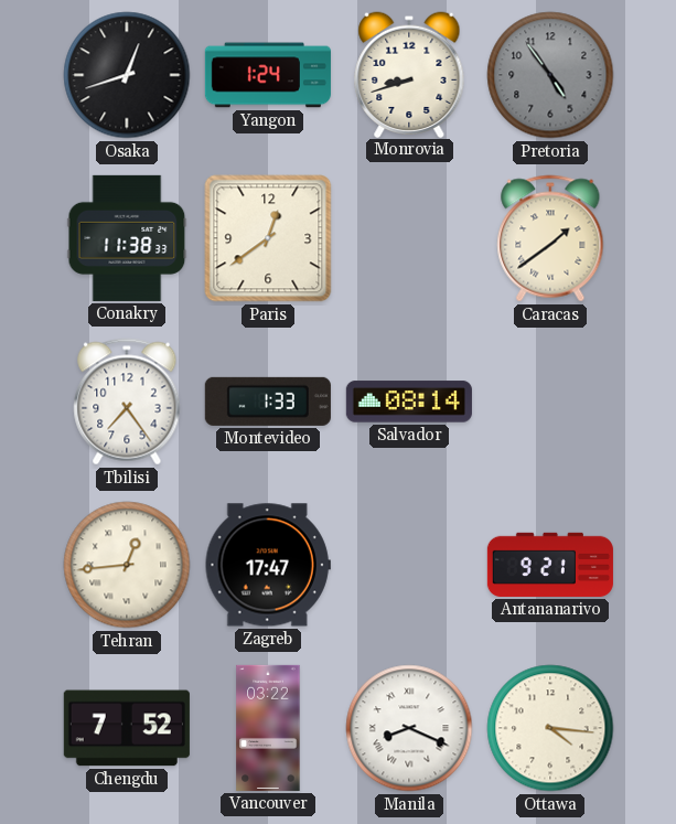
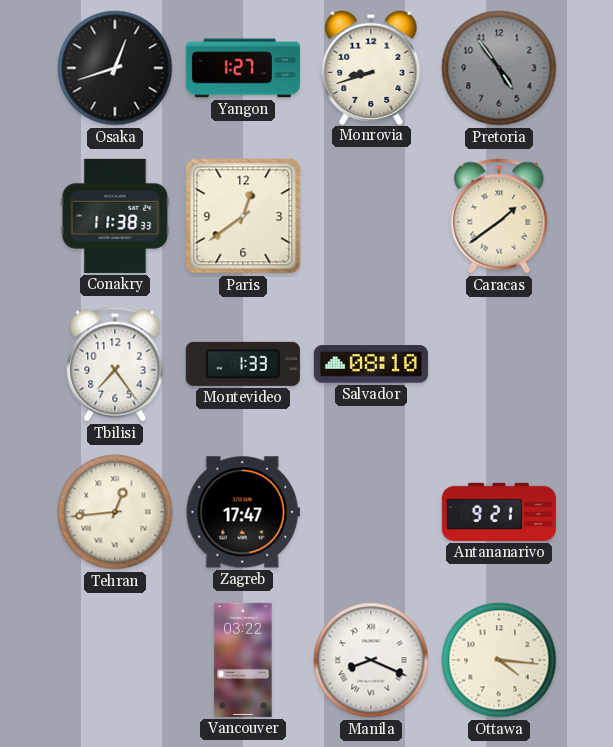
Yangon: 1:24 -> 1:27 (243, 68)
Salvador: 08:14 -> 08:10 (371, 364)
Chengdu: 7:52 -> none (127, 728)
